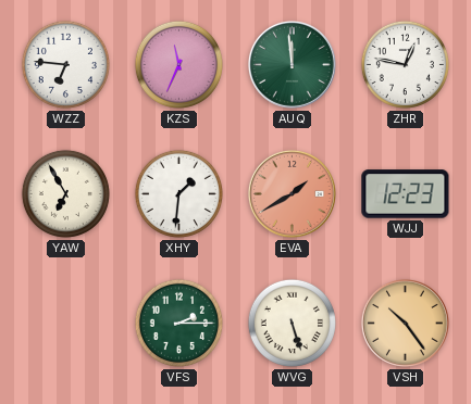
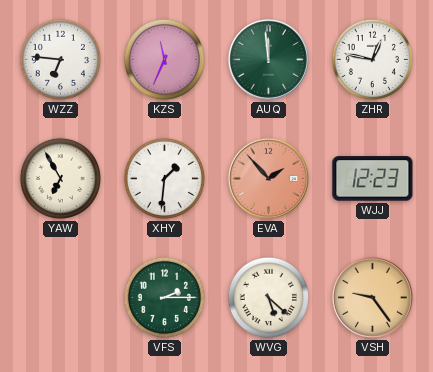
EVA: 1:40 -> 1:53 (268, 178)
WVG: 5:27 -> 5:22 (268, 297)
VSH: 10:24 -> 9:24 (372, 297)
